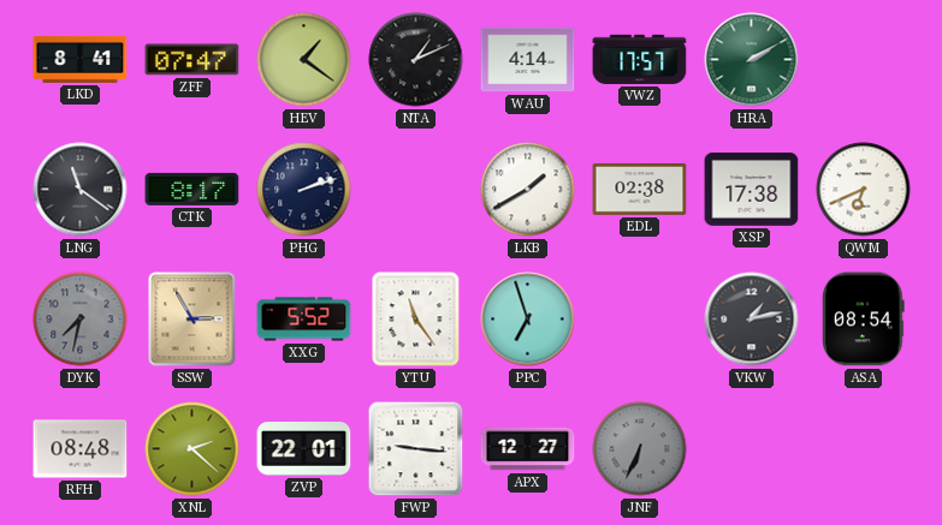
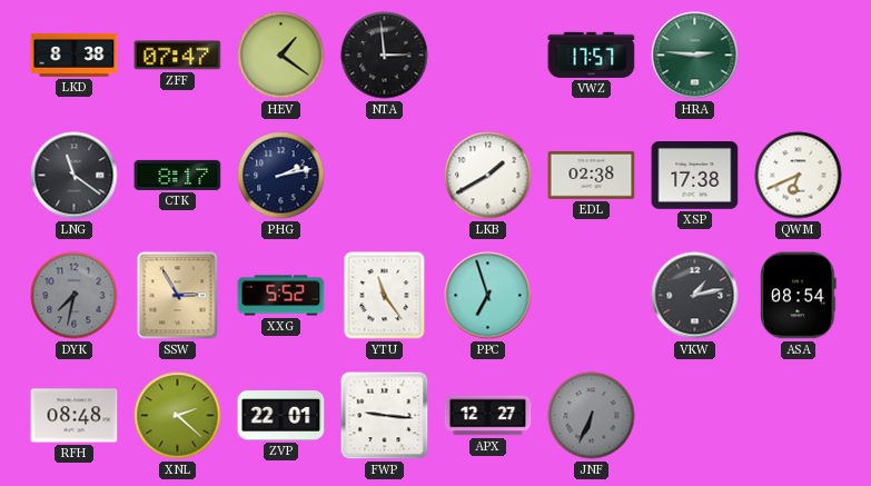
LKD: 8:41 -> 8:38 (75, 54)
NTA: 1:11 -> 2:59 (385, 56)
WAU: 4:14 -> none (528, 60)
HRA: 2:10 -> 2:46 (695, 56)
PHG: 2:12 -> 2:13 (281, 176)
